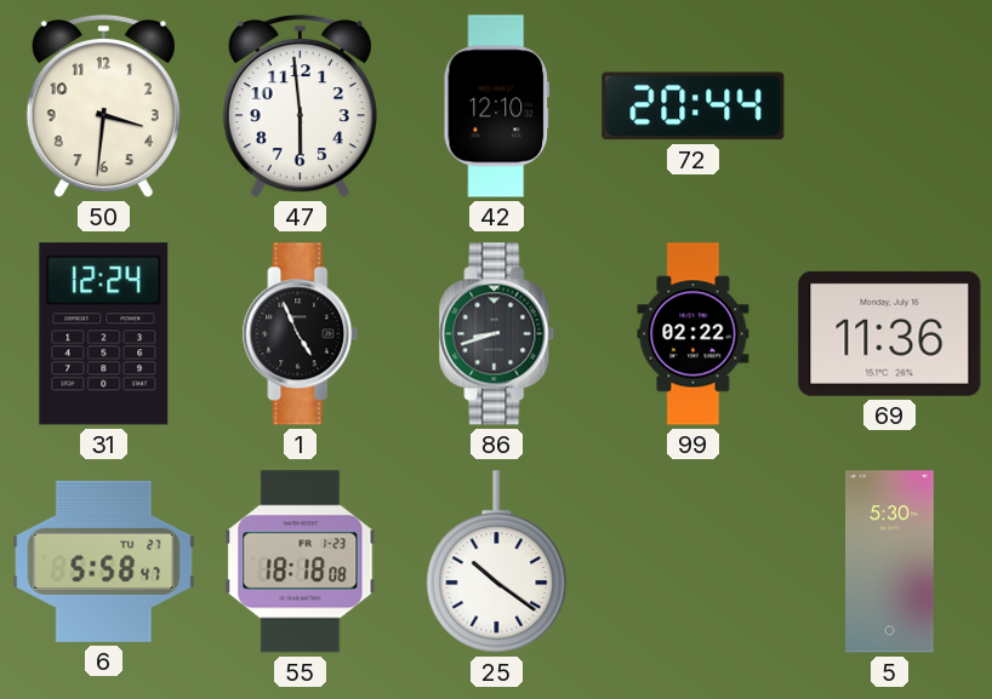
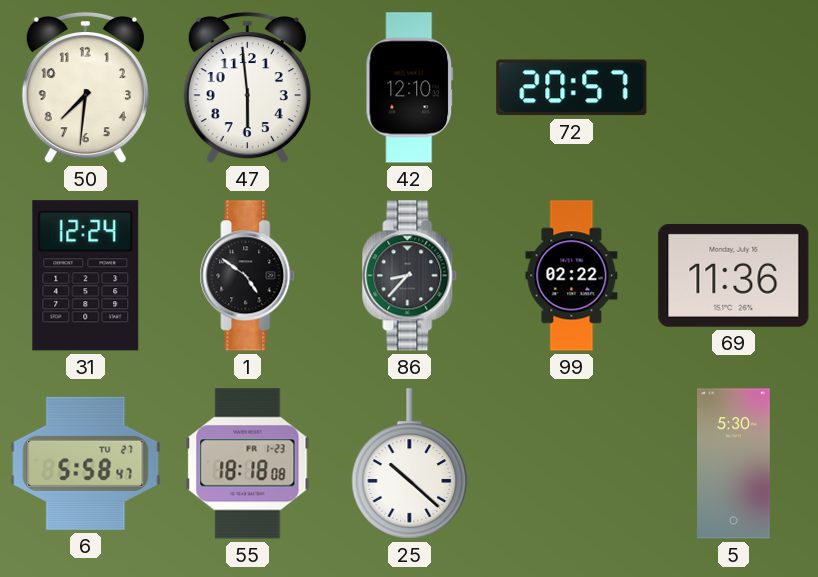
50: 3:31 -> 7:31 (85, 88)
72: 20:44 -> 20:57 (572, 88)
1: 4:56 -> 4:51 (248, 276)
86: 8:42 -> 8:37 (410, 276)
25: 10:21 -> 10:22 (410, 464)
